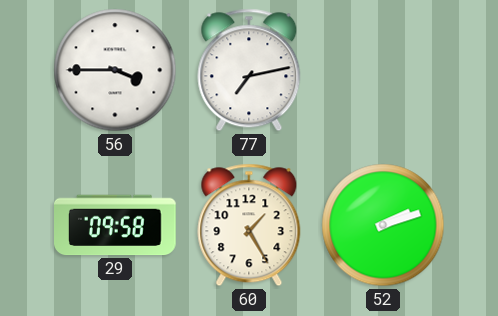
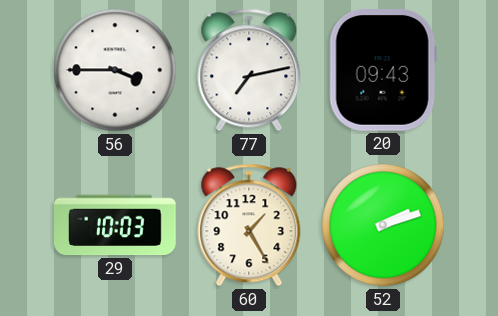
20: none -> 09:43 (383, 71)
29: 09:58 -> 10:03 (115, 225)
